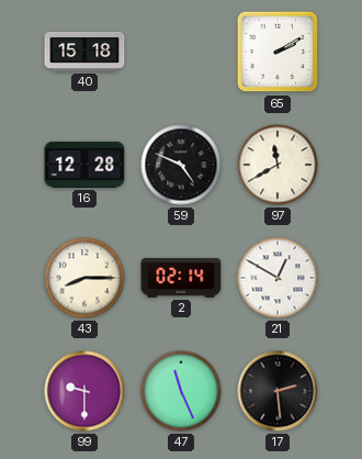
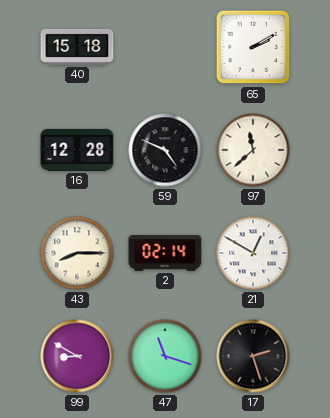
97: 11:40 -> 11:38 (253, 150)
99: 9:30 -> 8:50 (77, 356)
47: 11:26 -> 11:18 (165, 356)
17: 2:29 -> 2:27 (253, 356)
